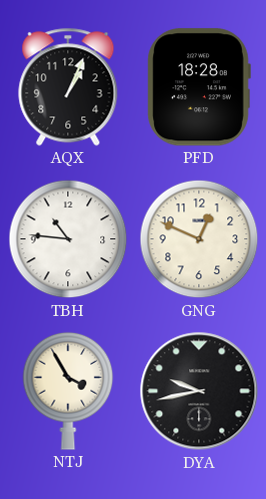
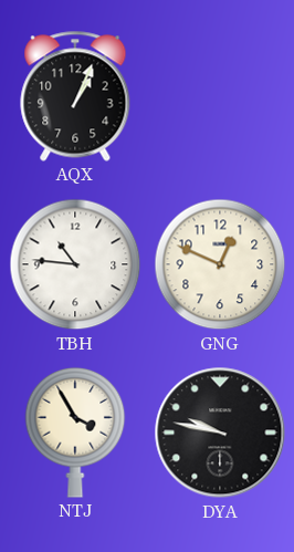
PFD: 18:28 -> none (199, 87)
DYA: 9:43 -> 9:47 (220, 433)
